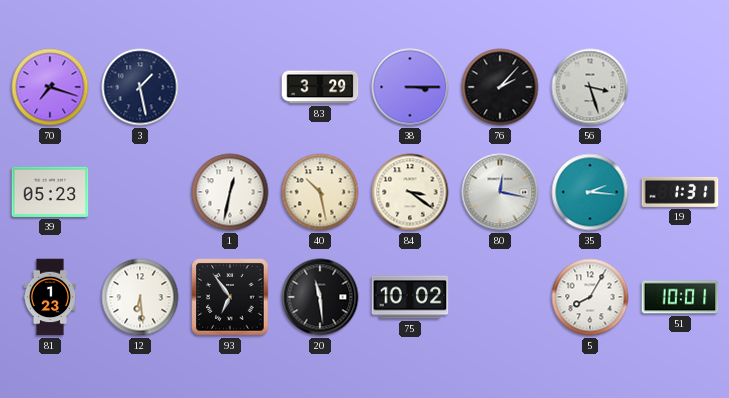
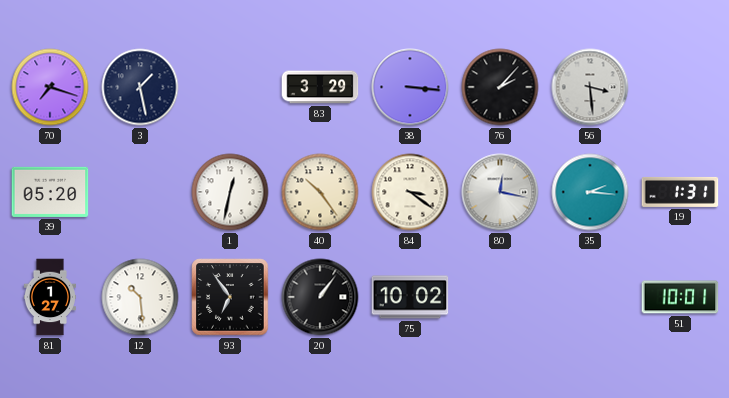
38: 3:15 -> 3:16 (410, 87)
56: 3:27 -> 3:29 (590, 87)
39: 05:23 -> 05:20 (50, 192)
40: 10:28 -> 10:24 (320, 192)
81: 1:23 -> 1:27 (50, 297)
12: 6:29 -> 10:29 (140, 297)
20: 11:29 -> 1:06 (320, 297)
5: 8:05 -> none (590, 297)
